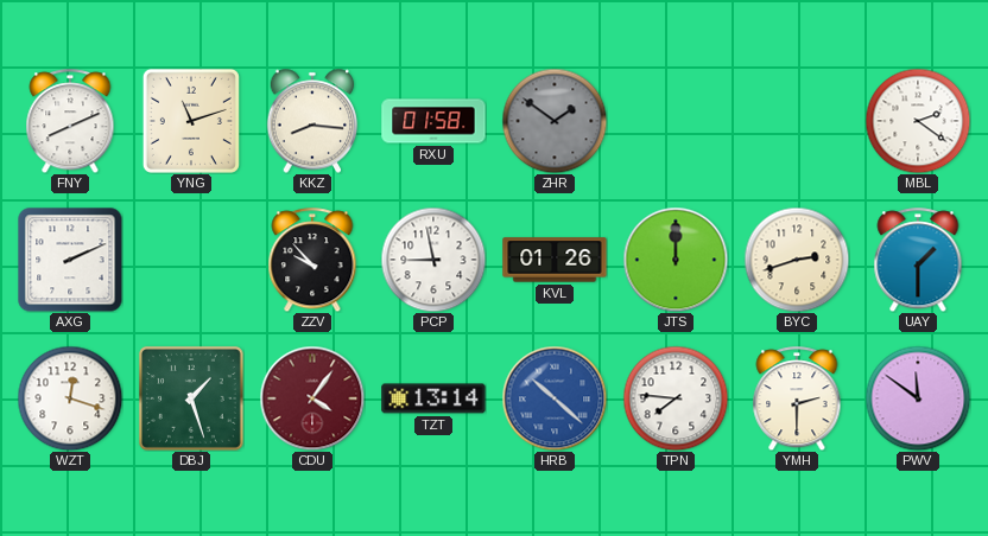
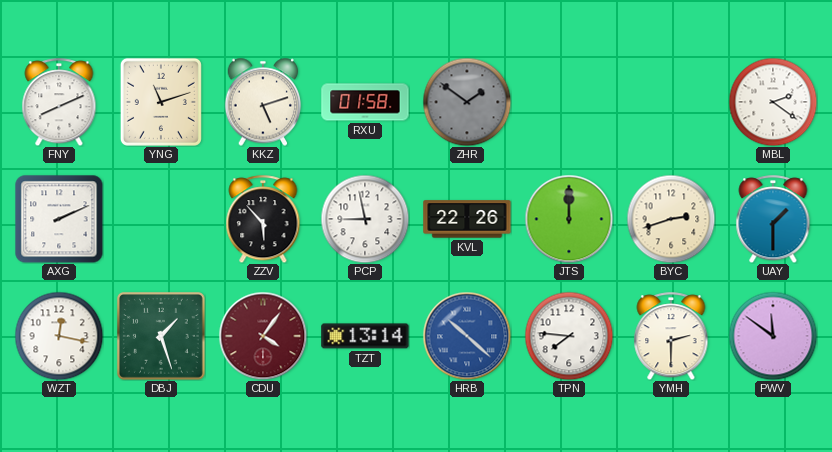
KKZ: 8:16 -> 5:12 (263, 102)
ZZV: 9:53 -> 5:53 (263, 219)
KVL: 01:26 -> 22:26 (467, 219)
WZT: 12:18 -> 12:17 (59, 336)
